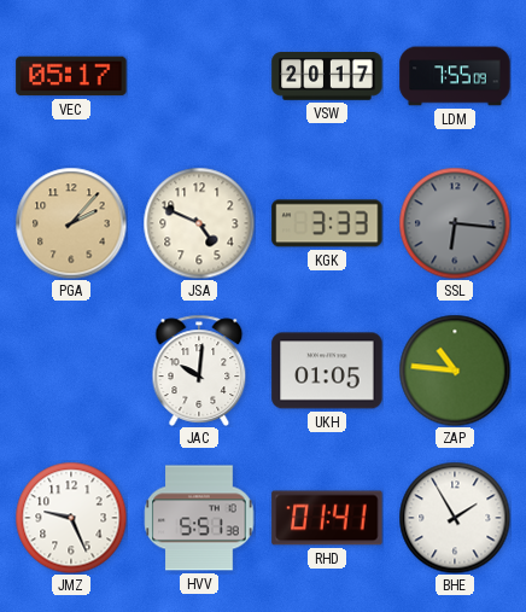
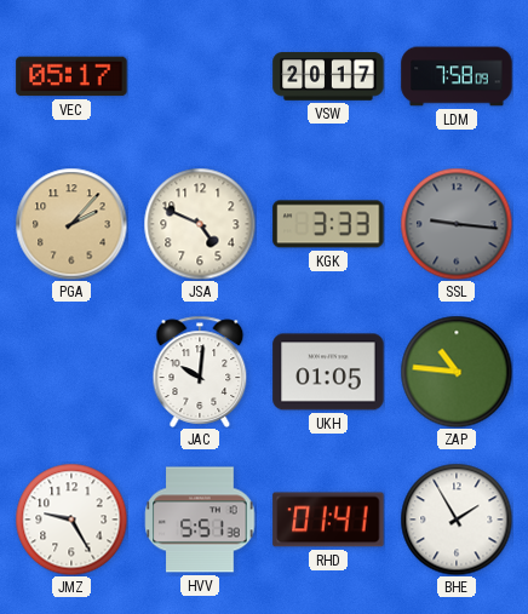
LDM: 7:55 -> 7:58 (457, 76)
SSL: 6:16 -> 9:16 (457, 224)
JMZ: 9:26 -> 9:25 (71, 520)
